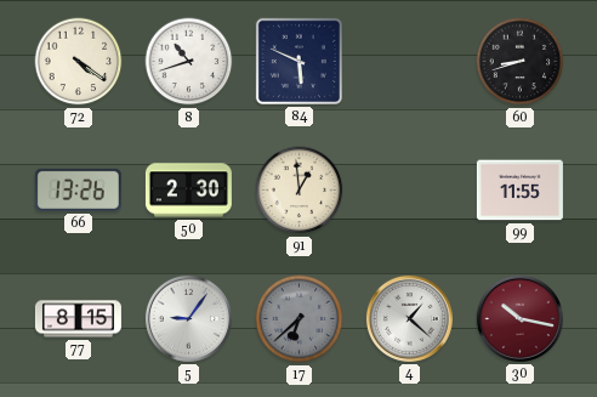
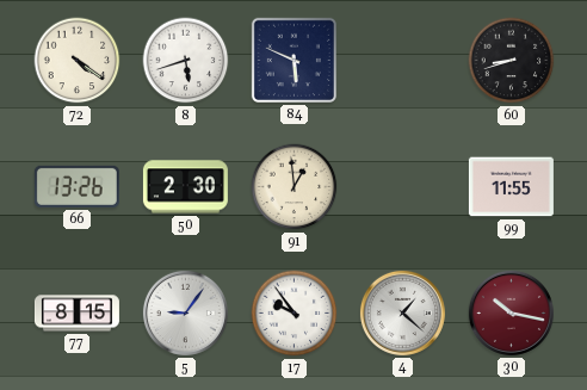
8: 10:42 -> 5:42 (186, 61)
17: 6:38 -> 9:54 (295, 314)
17 dial: grey -> white (295, 314)
